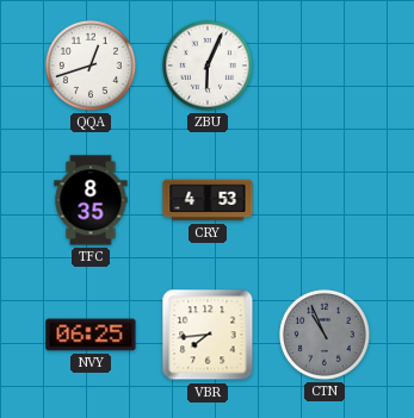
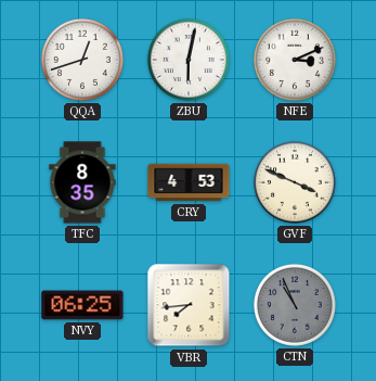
ZBU: 6:04 -> 6:02 (189, 60)
NFE: none -> 3:11 (295, 60)
GVF: none -> 3:49 (295, 182)
